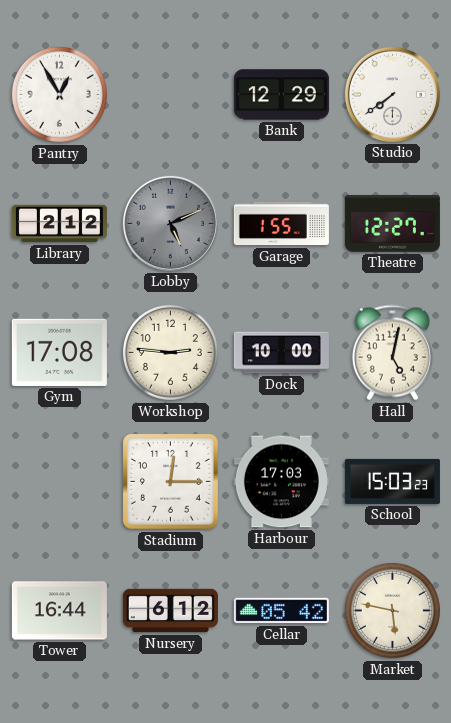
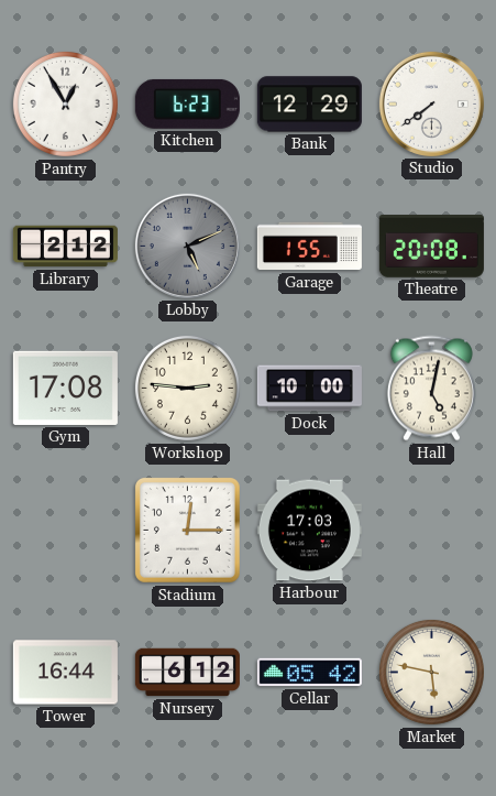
Kitchen: none -> 6:23 (187, 103)
Theatre: 12:27 -> 20:08 (431, 247)
School: 15:03 -> none (392, 481)
